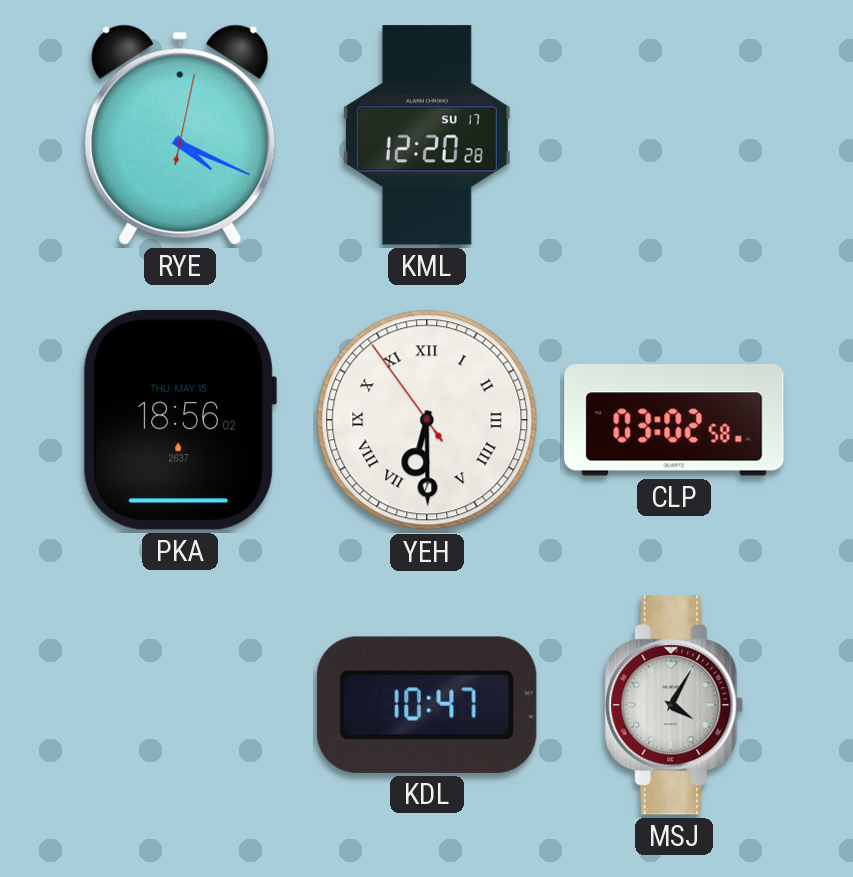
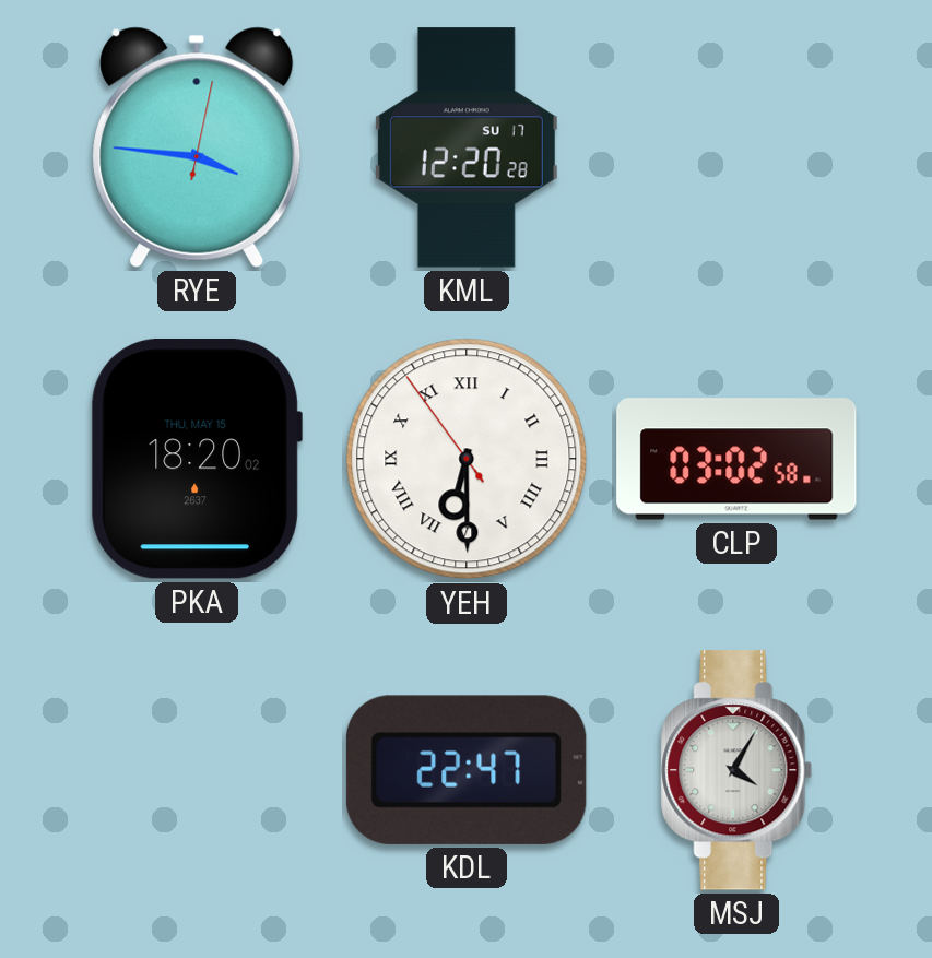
RYE: 4:19 -> 3:46 (197, 147)
PKA: 18:56 -> 18:20 (197, 459)
KDL: 10:47 -> 22:47 (467, 770)
